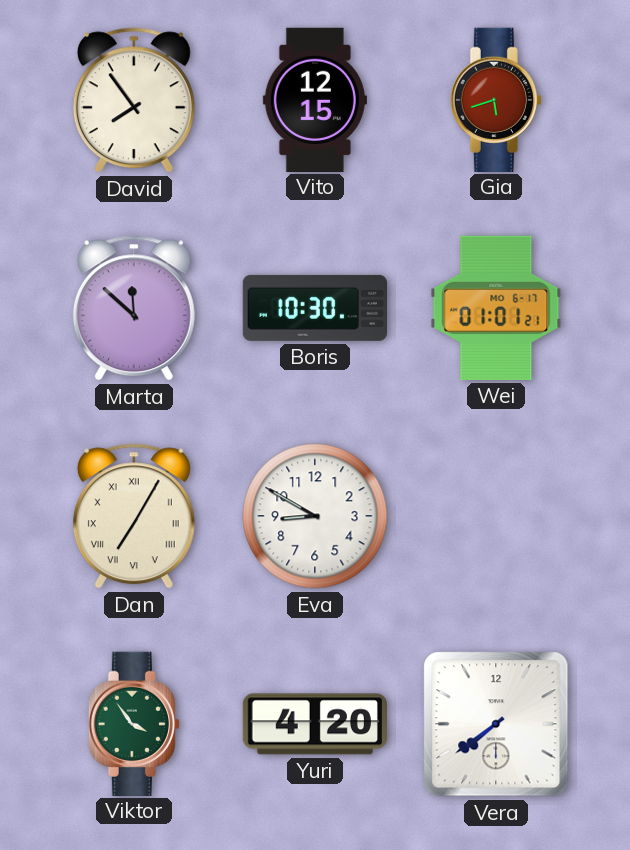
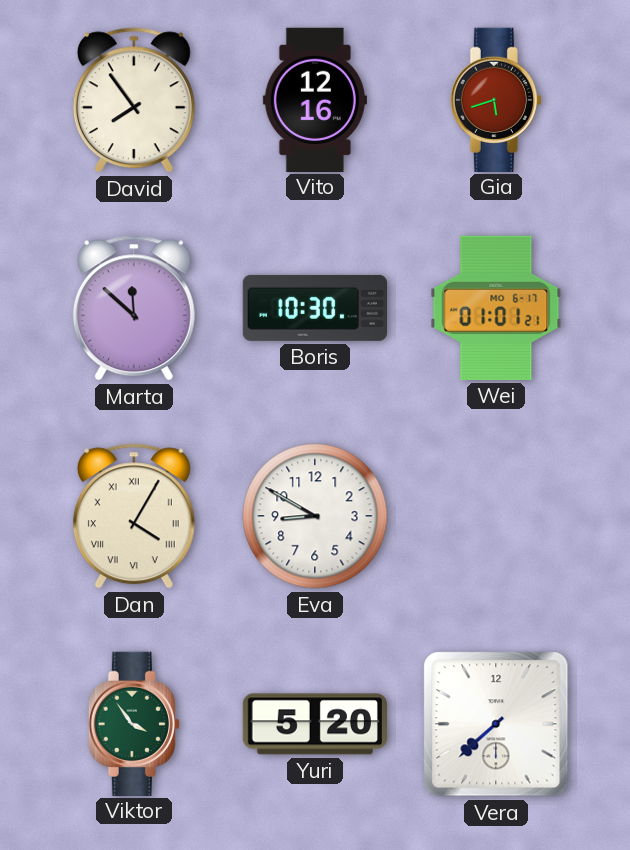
Vito: 12:15 -> 12:16 (315, 99)
Dan: 7:05 -> 4:05 (134, 516)
Yuri: 4:20 -> 5:20 (314, 724)
Vera: 7:39 -> 7:38 (496, 724)
